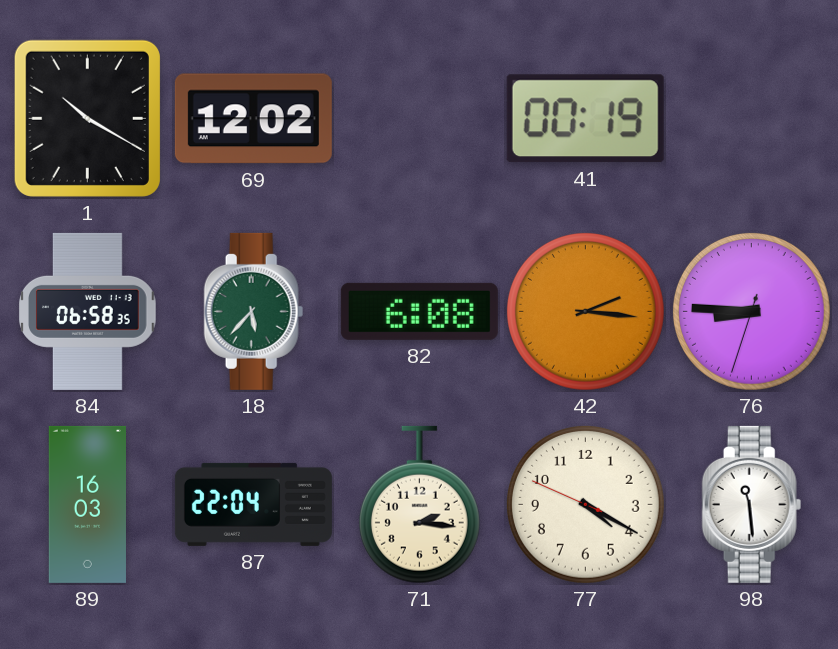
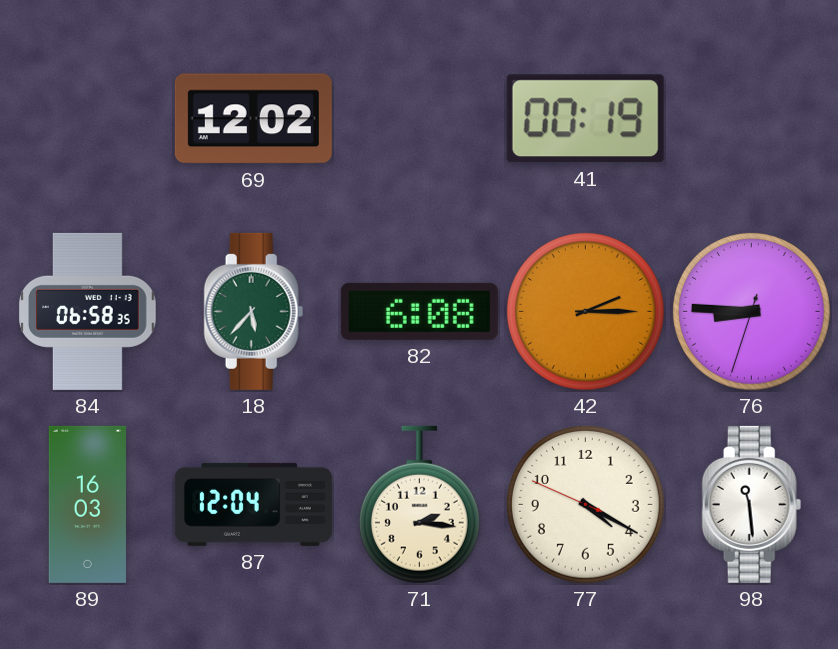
1: 10:20 -> none (87, 118)
42: 2:16 -> 2:15 (585, 311)
87: 22:04 -> 12:04 (253, 504)
